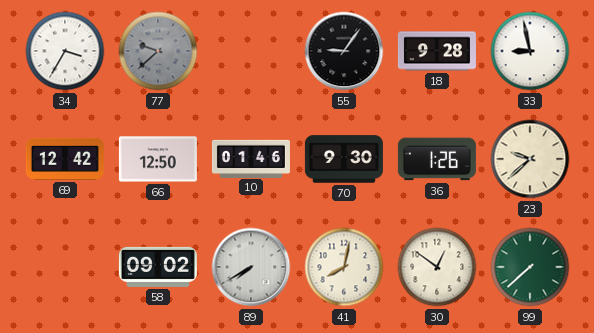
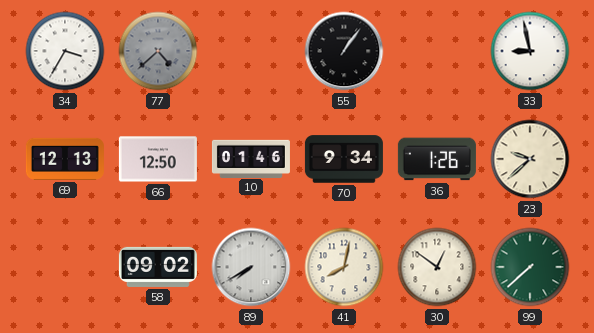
77: 9:38 -> 4:38 (158, 51)
55: 9:06 -> 1:06 (344, 51)
18: 9:28 -> none (437, 51)
69: 12:42 -> 12:13 (65, 159)
70: 9:30 -> 9:34 (344, 159)
